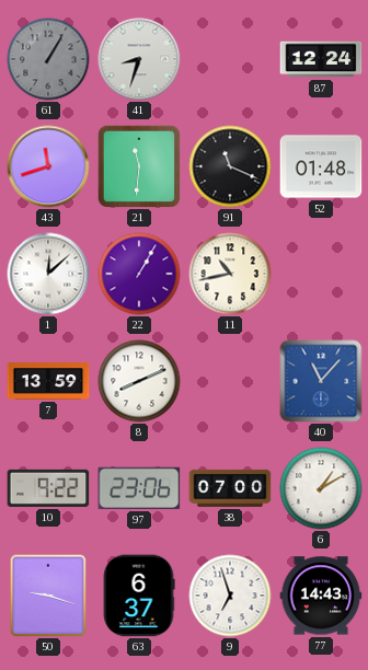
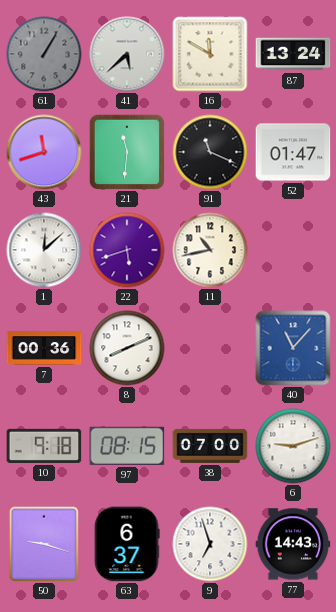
41: 8:33 -> 5:38 (127, 54)
16: none -> 11:50 (210, 54)
87: 12:24 -> 13:24 (293, 54)
52: 01:48 -> 01:47 (293, 152)
22: 1:05 -> 5:42 (127, 250)
7: 13:59 -> 00:36 (44, 348)
10: 9:22 -> 9:18 (44, 446)
97: 23:06 -> 08:15 (127, 446)
6: 1:10 -> 9:12 (293, 446)
